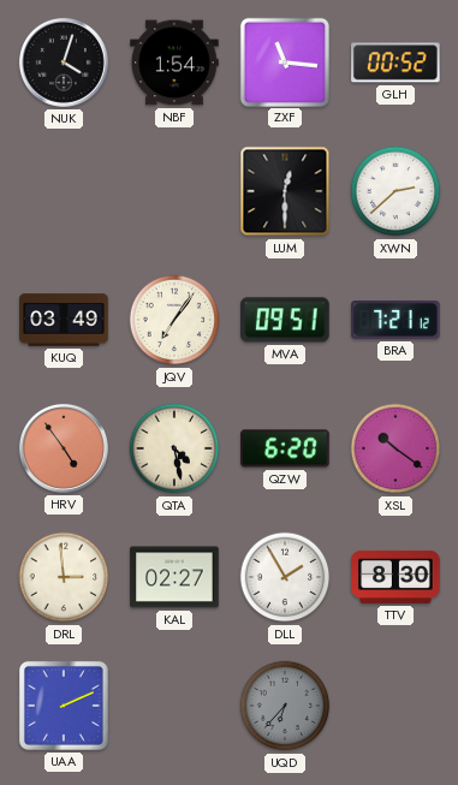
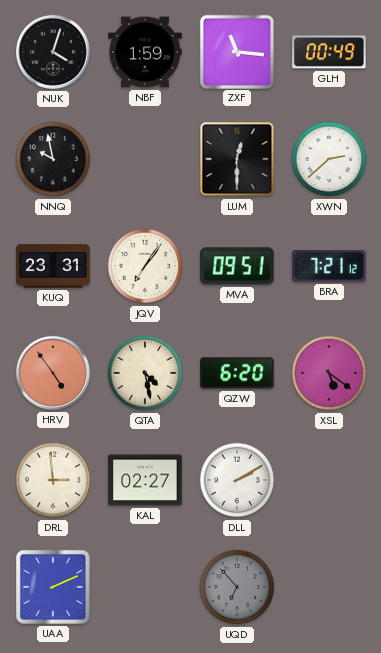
NBF: 1:54 -> 1:59 (145, 52)
GLH: 00:52 -> 00:49 (329, 52)
NNQ: none -> 9:58 (53, 159)
KUQ: 03:49 -> 23:31 (53, 266)
XSL: 10:21 -> 5:21 (329, 373)
DLL: 1:55 -> 2:10 (237, 480)
TTV: 8:30 -> none (395, 577)
UQD: 6:37 -> 6:53 (237, 587)
